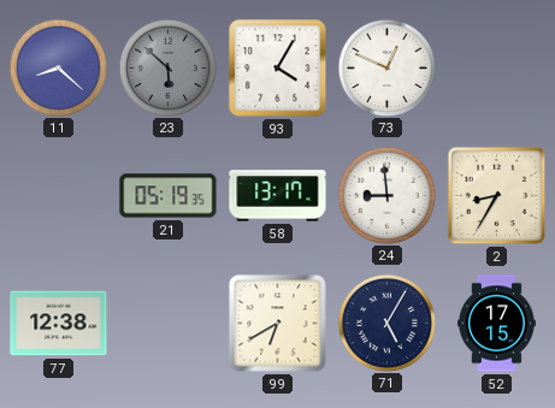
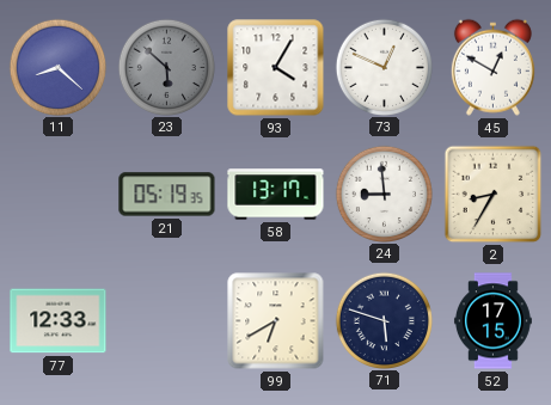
45: none -> 12:50 (492, 67)
77: 12:38 -> 12:33 (59, 321)
71: 5:05 -> 5:48 (384, 320)
